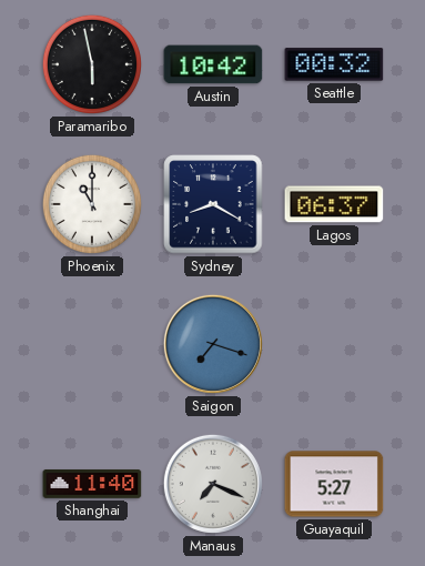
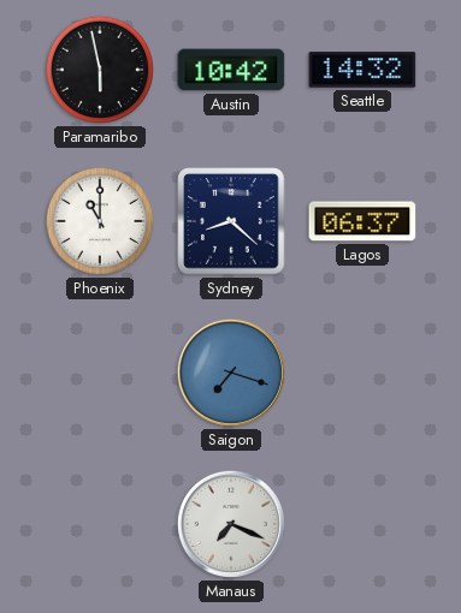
Seattle: 00:32 -> 14:32 (362, 70)
Sydney: 8:20 -> 8:22 (231, 221)
Shanghai: 11:40 -> none (92, 484)
Guayaquil: 5:27 -> none (334, 484)
